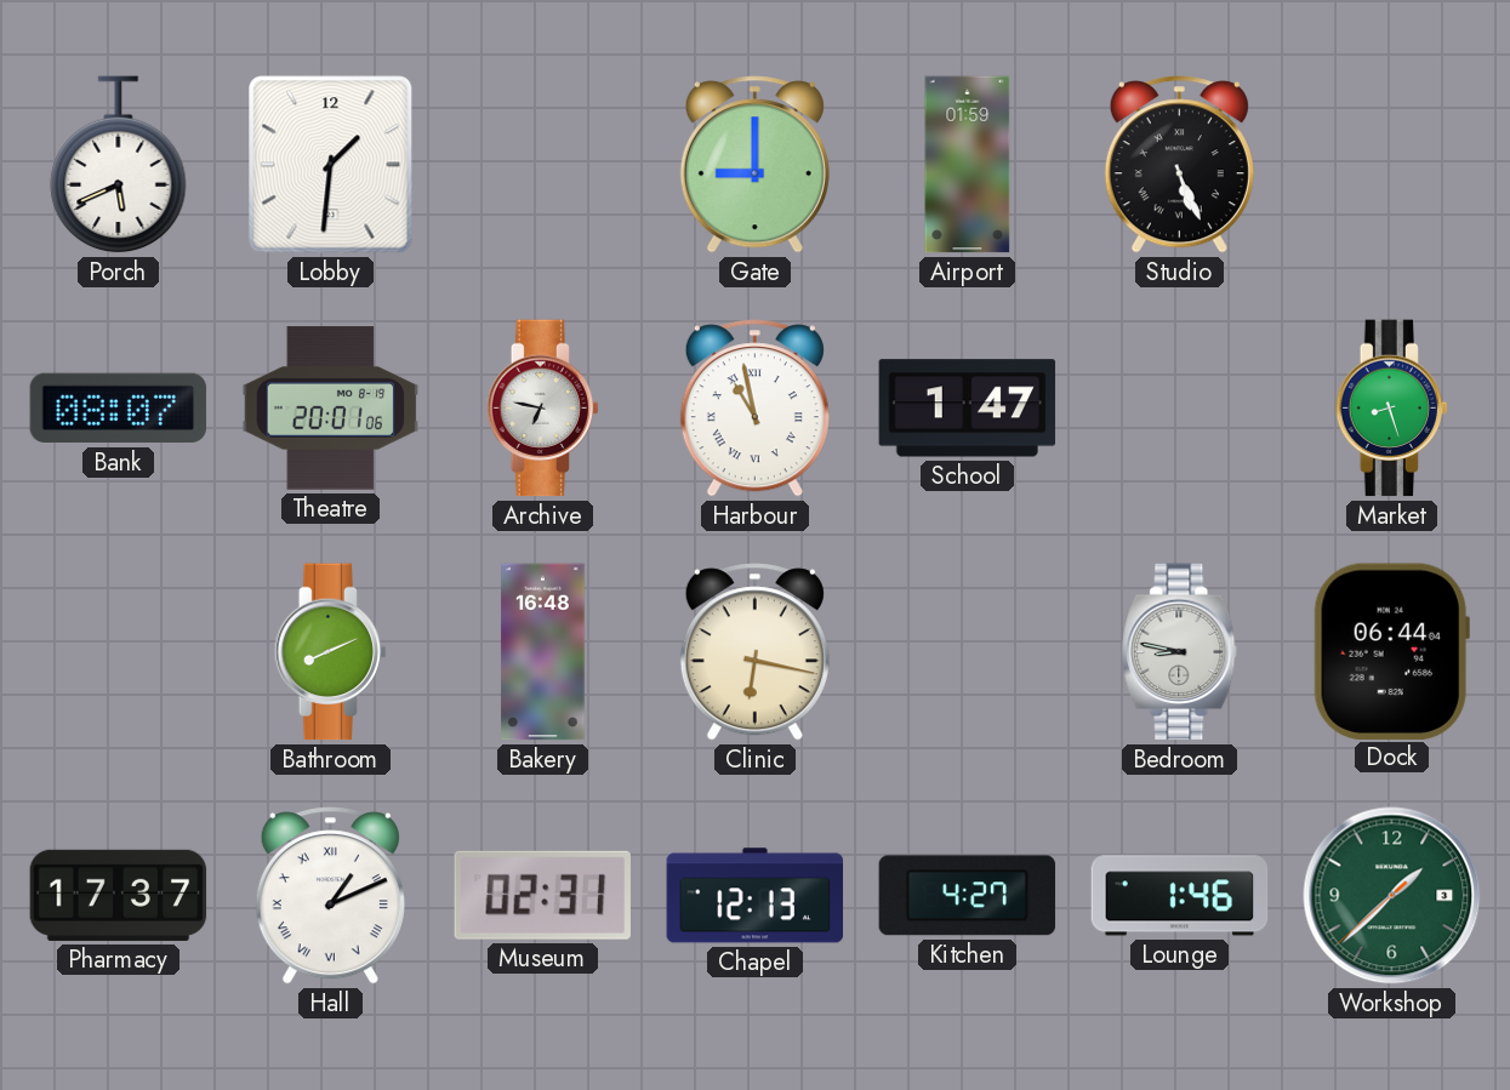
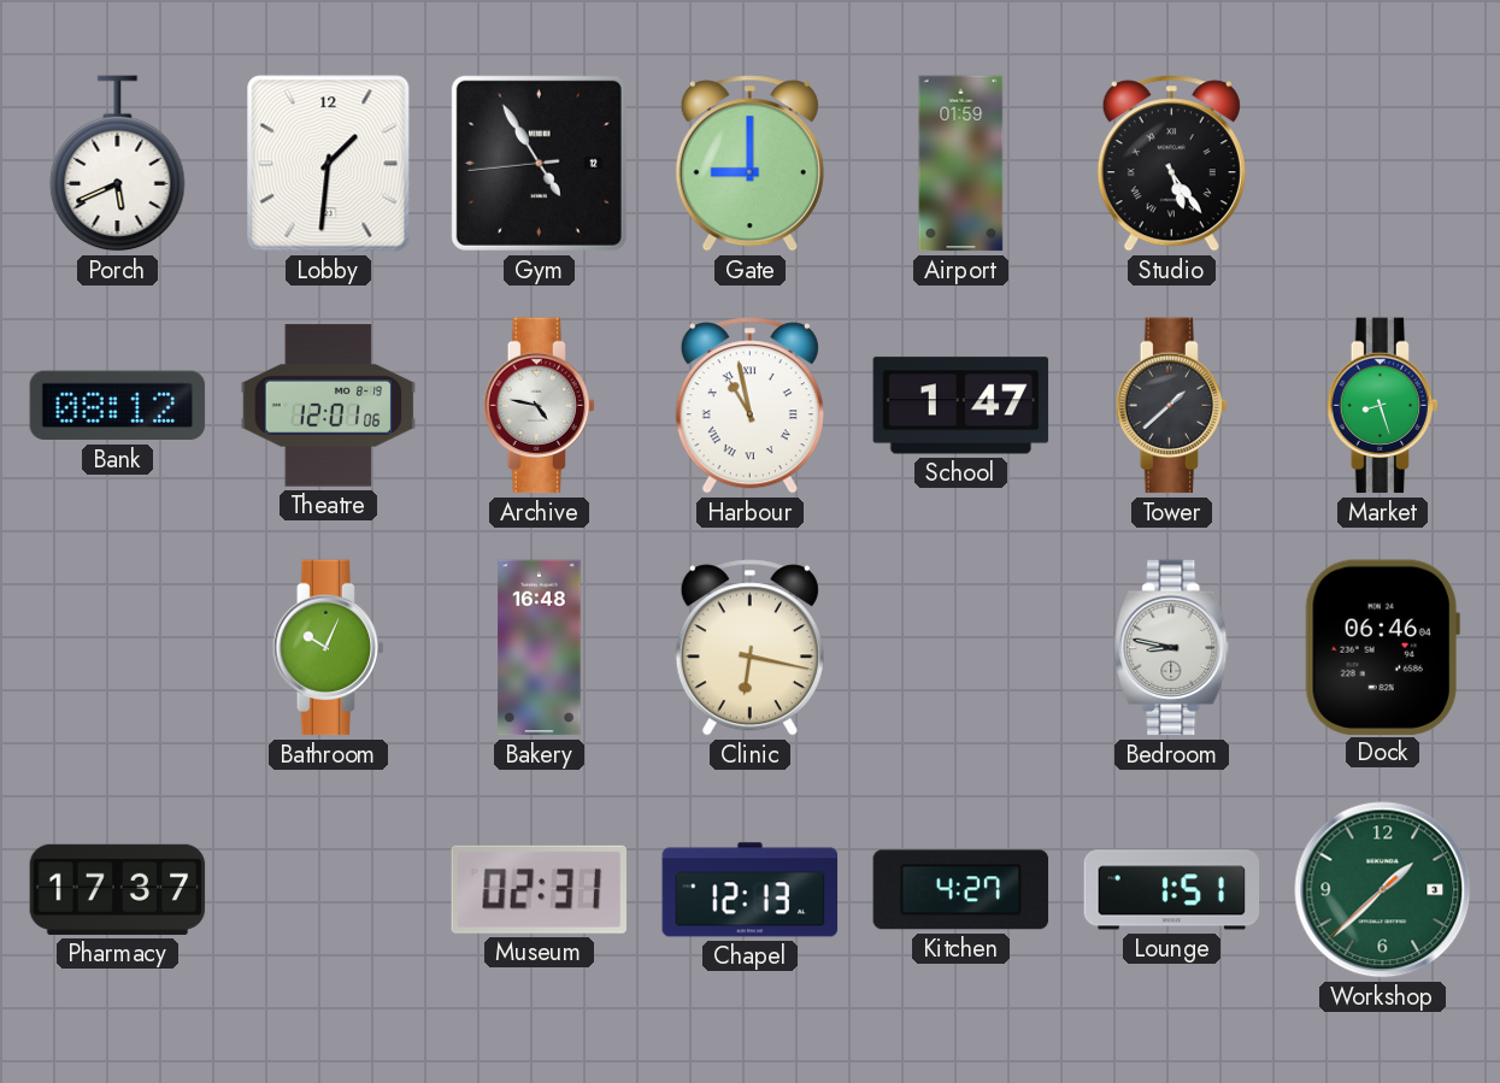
Gym: none -> 4:54 (539, 163)
Studio: 5:26 -> 5:24 (1171, 164)
Bank: 08:07 -> 08:12 (118, 406)
Theatre: 20:01 -> 12:01 (329, 406)
Archive: 6:47 -> 4:47 (539, 406)
Tower: none -> 1:38 (1171, 406)
Bathroom: 8:11 -> 10:04 (328, 648)
Dock: 06:44 -> 06:46 (1382, 647)
Hall: 1:11 -> none (330, 896)
Lounge: 1:46 -> 1:51 (1172, 890)
